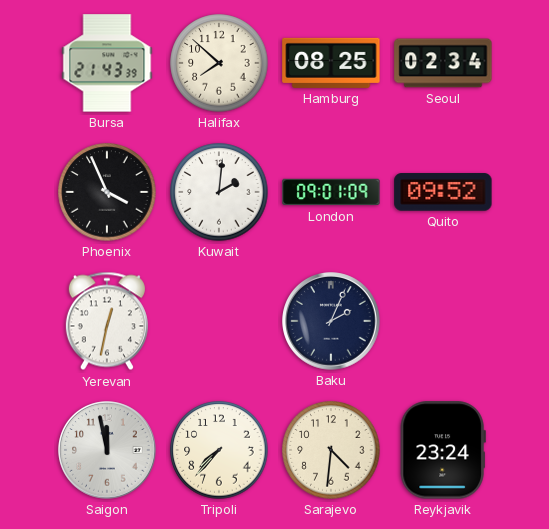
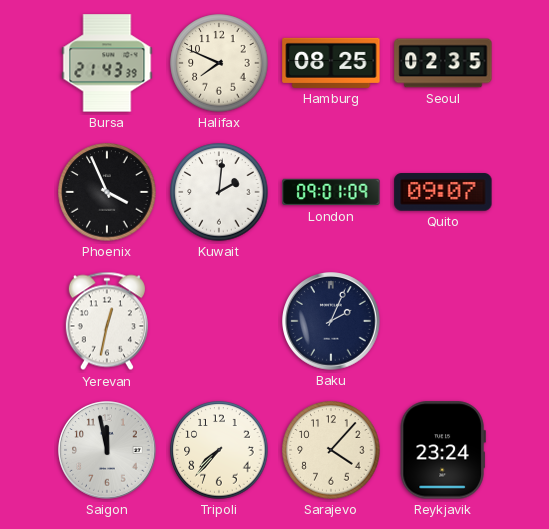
Halifax: 7:52 -> 7:49 (219, 63)
Seoul: 02:34 -> 02:35 (443, 63)
Quito: 09:52 -> 09:07 (443, 192)
Sarajevo: 4:31 -> 4:07 (331, 450)
